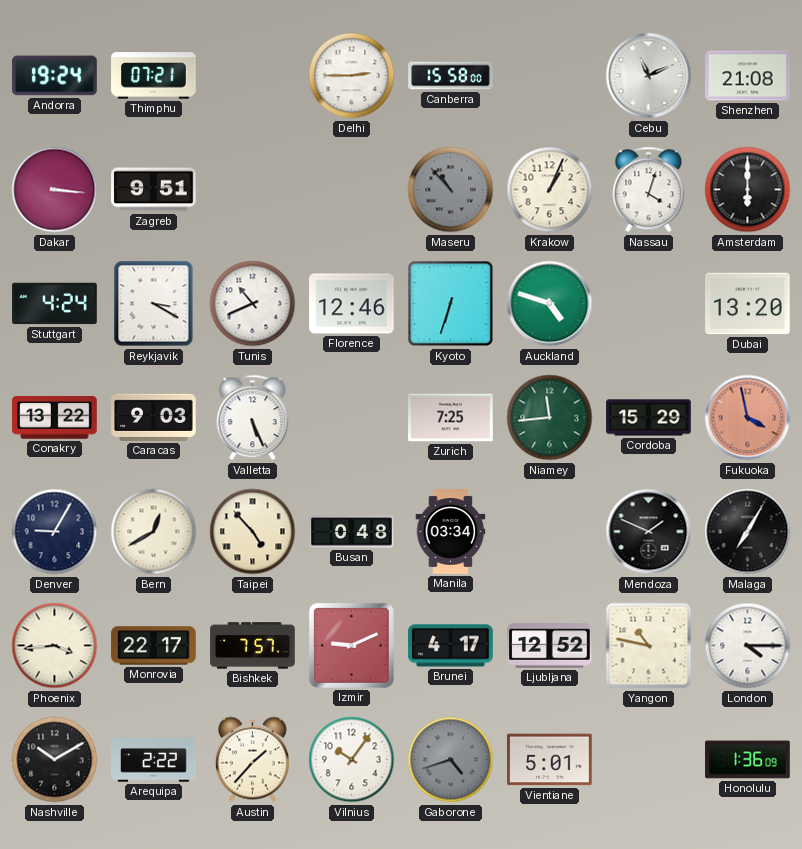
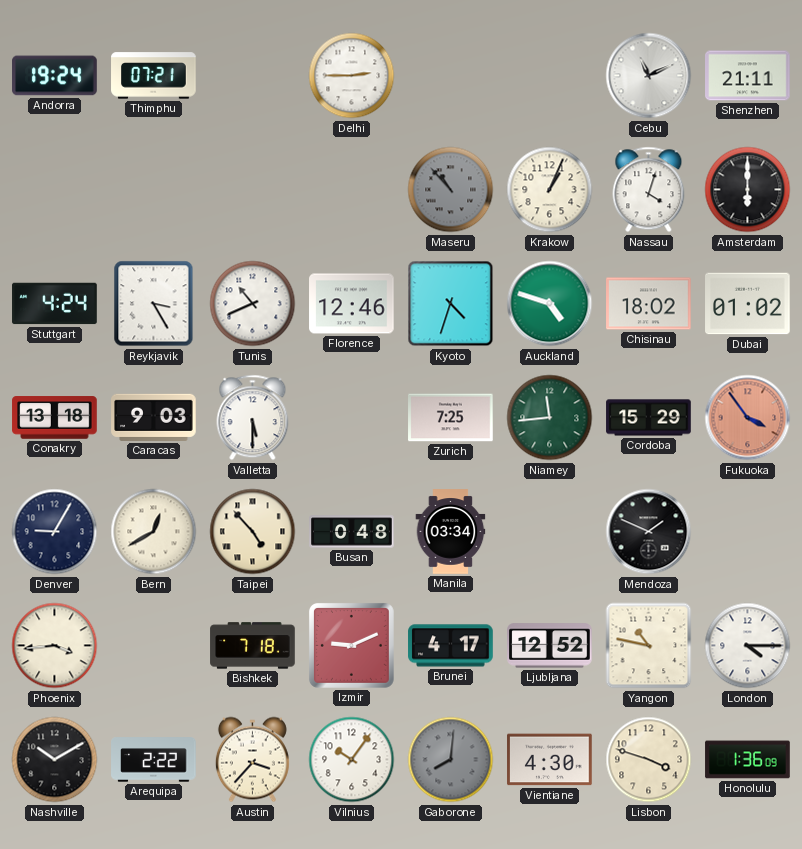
Canberra: 15:58 -> none (451, 76)
Shenzhen: 21:08 -> 21:11 (748, 76)
Dakar: 3:16 -> none (55, 190)
Zagreb: 9:51 -> none (154, 190)
Reykjavik: 3:20 -> 3:25 (154, 304)
Kyoto: 6:33 -> 4:33 (451, 304)
Chisinau: none -> 18:02 (649, 304)
Dubai: 13:20 -> 01:02 (748, 304)
Conakry: 13:22 -> 13:18 (55, 418)
Valletta: 5:26 -> 5:30 (253, 418)
Fukuoka: 3:58 -> 3:54 (748, 418)
Malaga: 7:05 -> none (748, 532)
Monrovia: 22:17 -> none (154, 646)
Bishkek: 7:57 -> 7:18 (253, 646)
Austin: 1:37 -> 3:37 (252, 760)
Gaborone: 4:42 -> 8:01 (451, 760)
Vientiane: 5:01 -> 4:30 (550, 760)
Lisbon: none -> 3:48 (649, 760)
